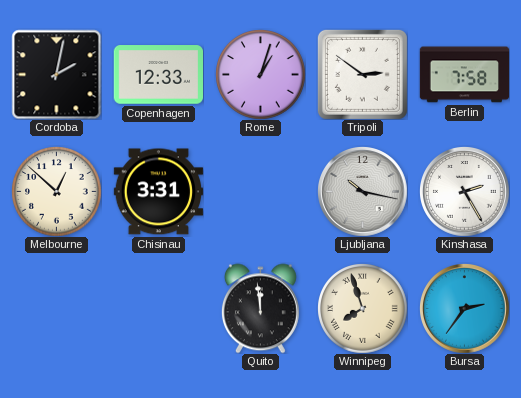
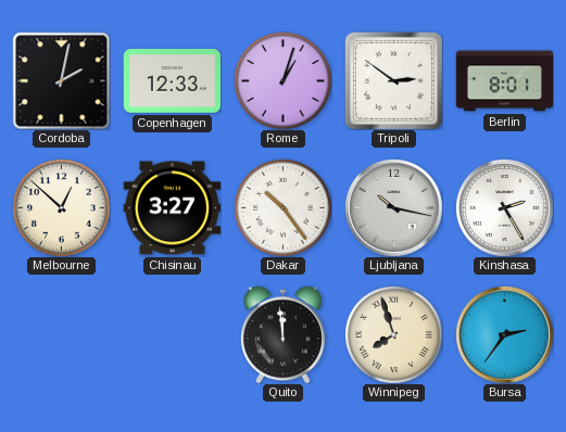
Berlin: 7:58 -> 8:01 (504, 81)
Chisinau: 3:31 -> 3:27 (172, 208)
Dakar: none -> 10:24 (282, 207)
